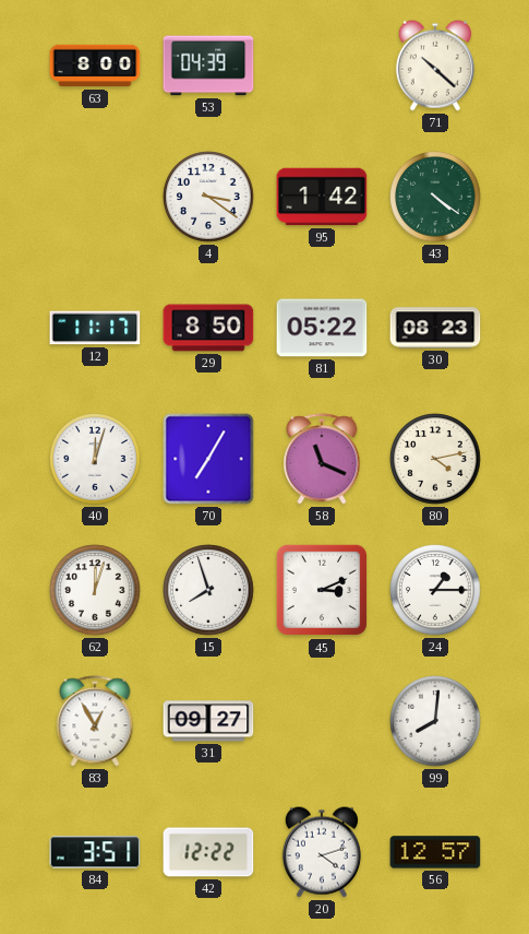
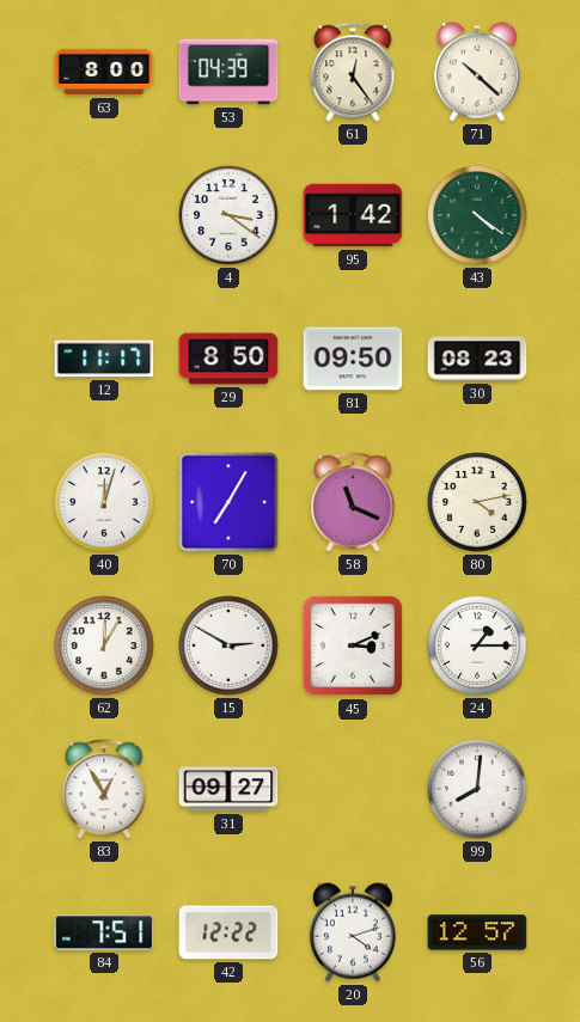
61: none -> 12:24 (353, 72)
81: 05:22 -> 09:50 (353, 359)
62: 12:03 -> 12:05 (104, 645)
15: 7:57 -> 2:50 (228, 645)
84: 3:51 -> 7:51 (104, 932)
